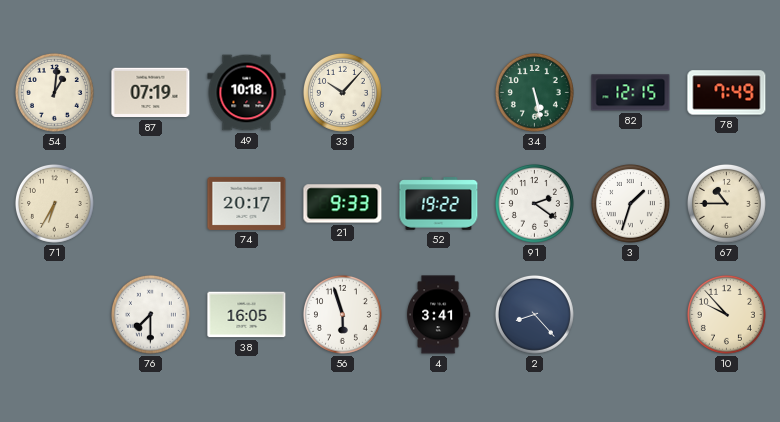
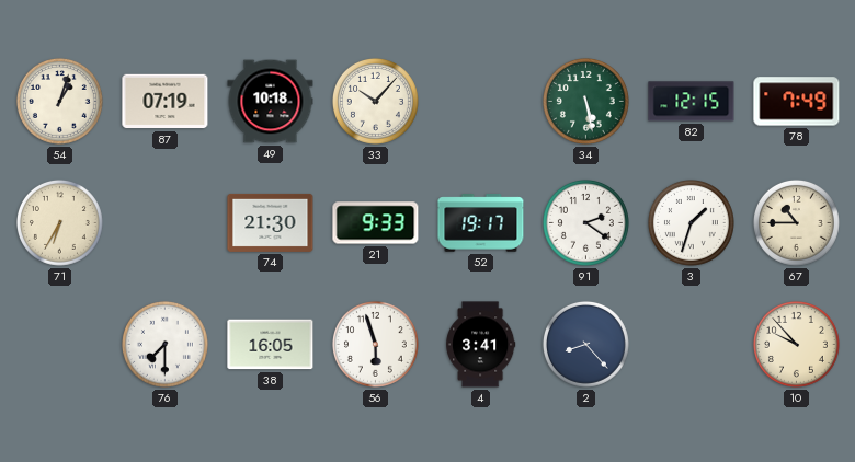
54: 1:01 -> 1:03 (59, 101)
74: 20:17 -> 21:30 (271, 222)
52: 19:22 -> 19:17 (481, 223)
